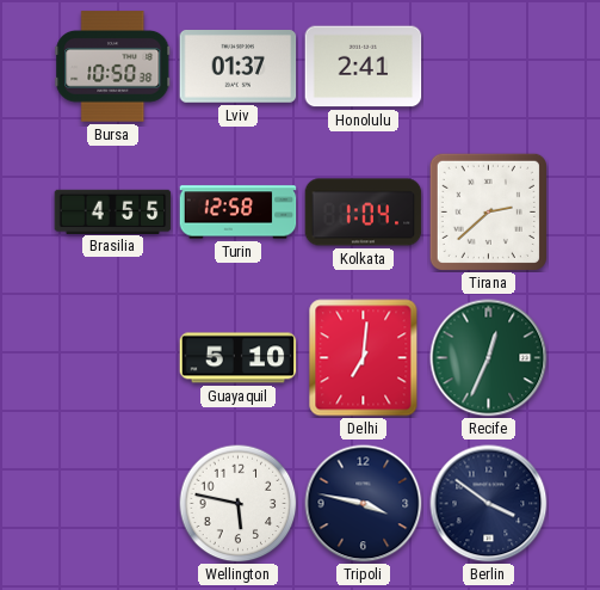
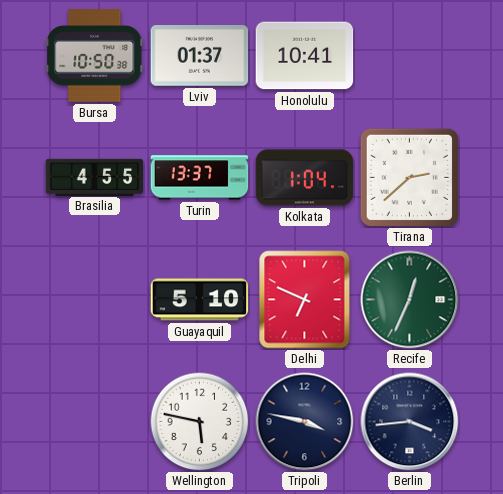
Honolulu: 2:41 -> 10:41 (305, 56)
Turin: 12:58 -> 13:37 (200, 178)
Delhi: 7:01 -> 6:49 (305, 300)
Berlin: 3:51 -> 3:44 (410, 422)
